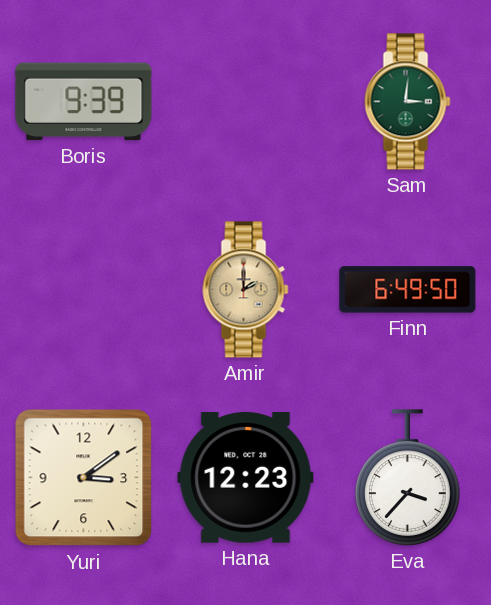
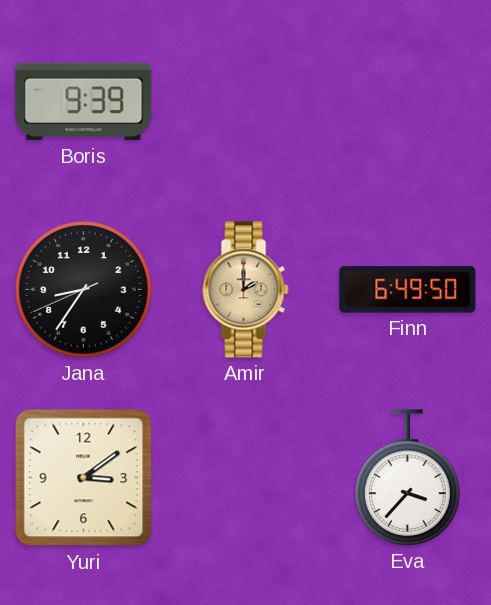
Sam: 3:01 -> none (408, 102)
Jana: none -> 8:35 (84, 290)
Hana: 12:23 -> none (246, 478)
